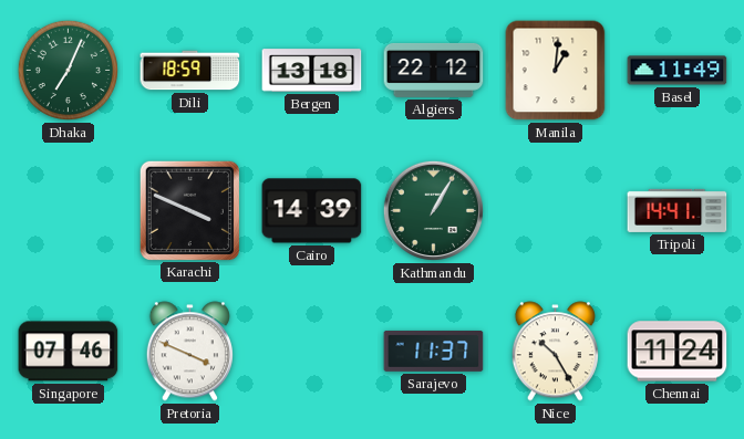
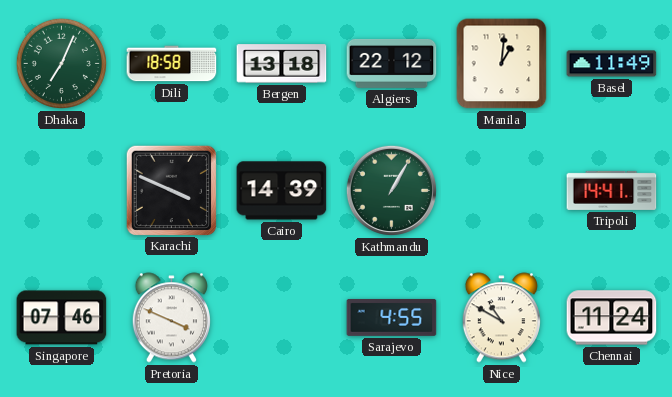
Dili: 18:59 -> 18:58 (172, 64)
Sarajevo: 11:37 -> 4:55 (392, 317)
Nice: 10:25 -> 10:50 (501, 318)
